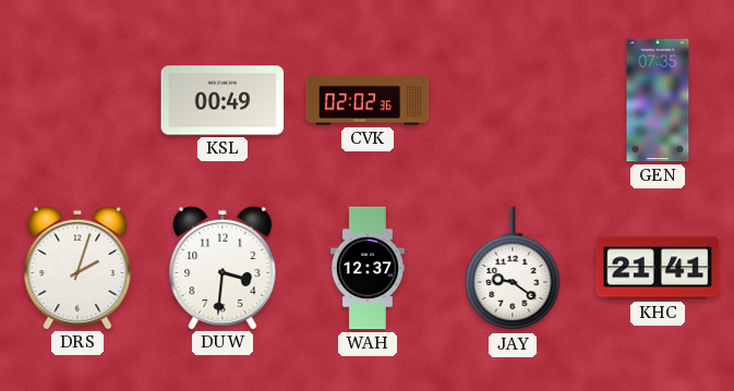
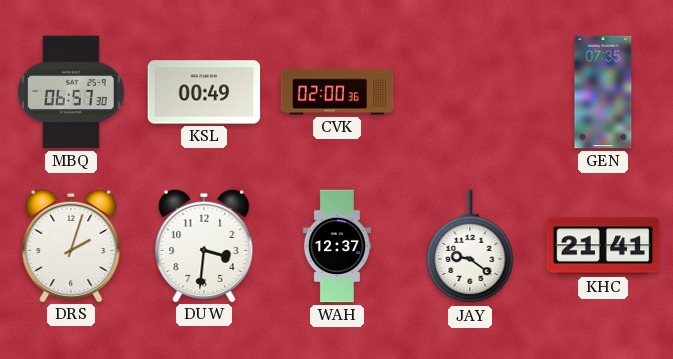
MBQ: none -> 06:57 (72, 92)
CVK: 02:02 -> 02:00 (337, 92)
